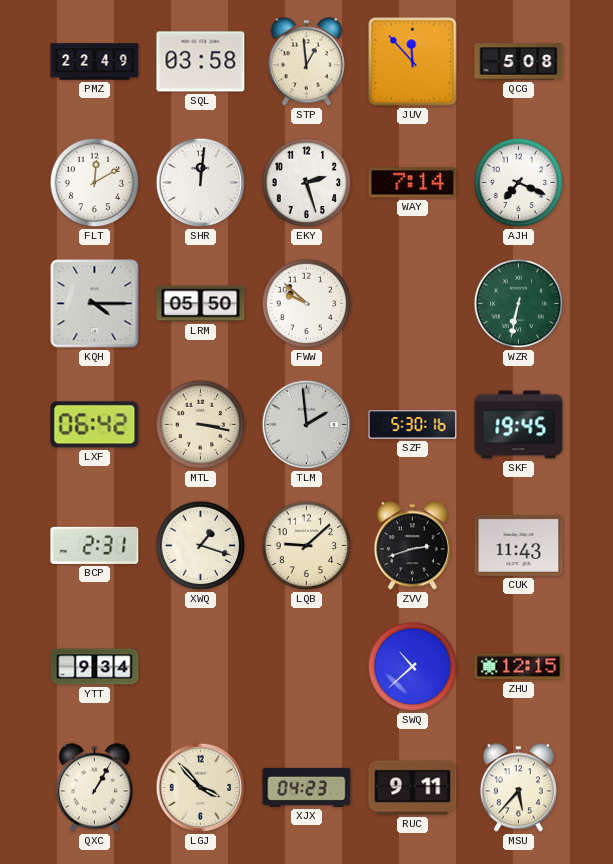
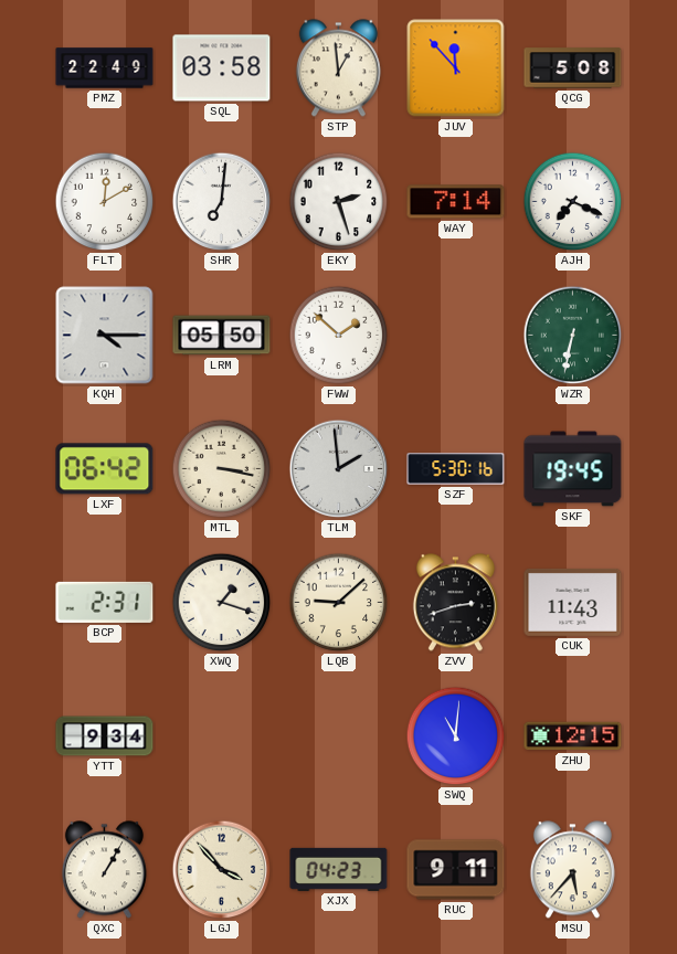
SHR: 12:01 -> 7:01 (222, 202)
FWW: 9:52 -> 1:52 (339, 336)
SWQ: 10:38 -> 11:01 (456, 736)
